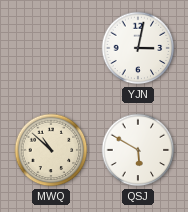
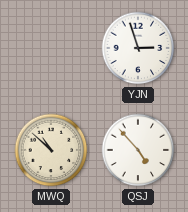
YJN: 3:02 -> 2:57 (138, 48)
QSJ: 5:50 -> 4:53 (138, 150)
